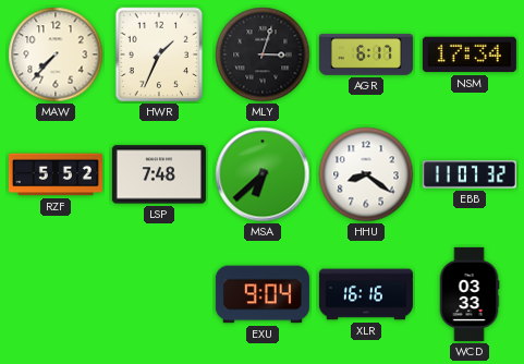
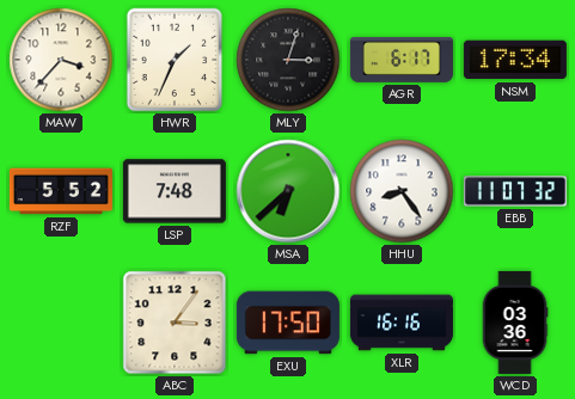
MAW: 7:37 -> 3:37 (61, 60)
HHU: 8:21 -> 8:24 (402, 191)
ABC: none -> 3:06 (175, 323)
EXU: 9:04 -> 17:50 (288, 323)
WCD: 03:33 -> 03:36 (515, 323)
